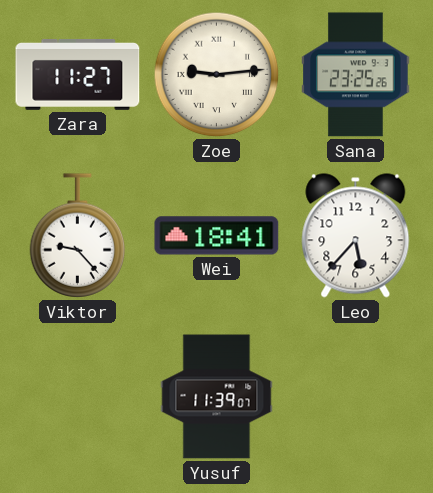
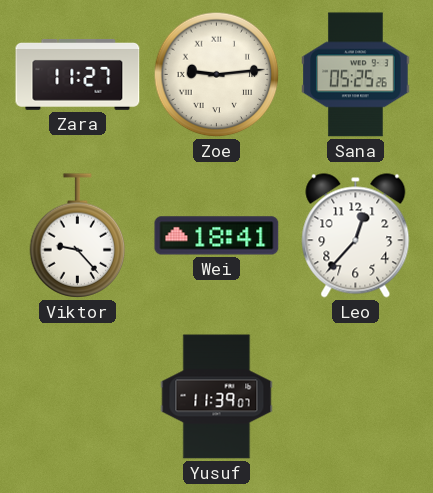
Sana: 23:25 -> 05:25 (356, 75)
Leo: 5:37 -> 12:37 (356, 236)
